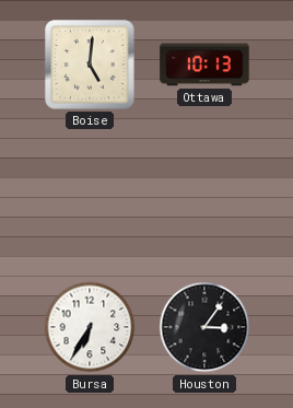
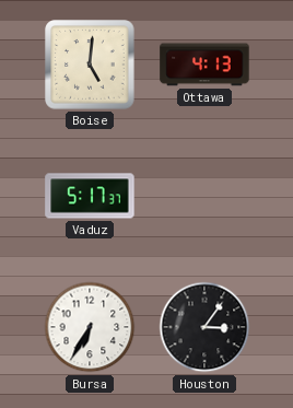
Ottawa: 10:13 -> 4:13 (204, 65)
Vaduz: none -> 5:17 (90, 196)
